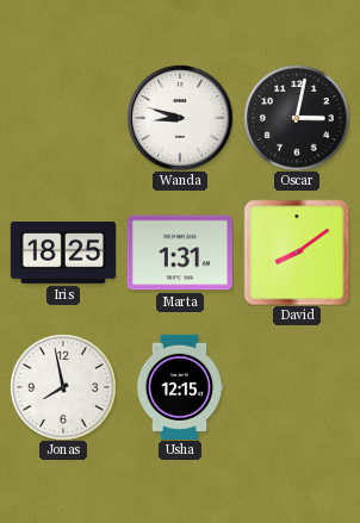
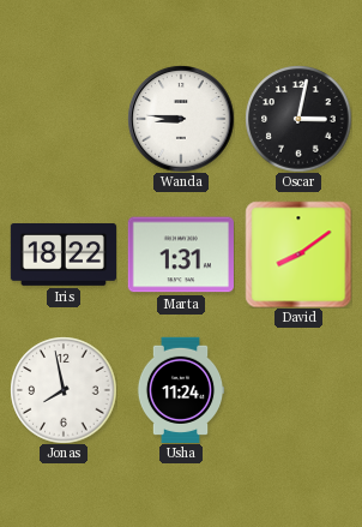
Wanda: 8:48 -> 8:46 (181, 119)
Iris: 18:25 -> 18:22 (62, 254)
Usha: 12:15 -> 11:24 (181, 389)
